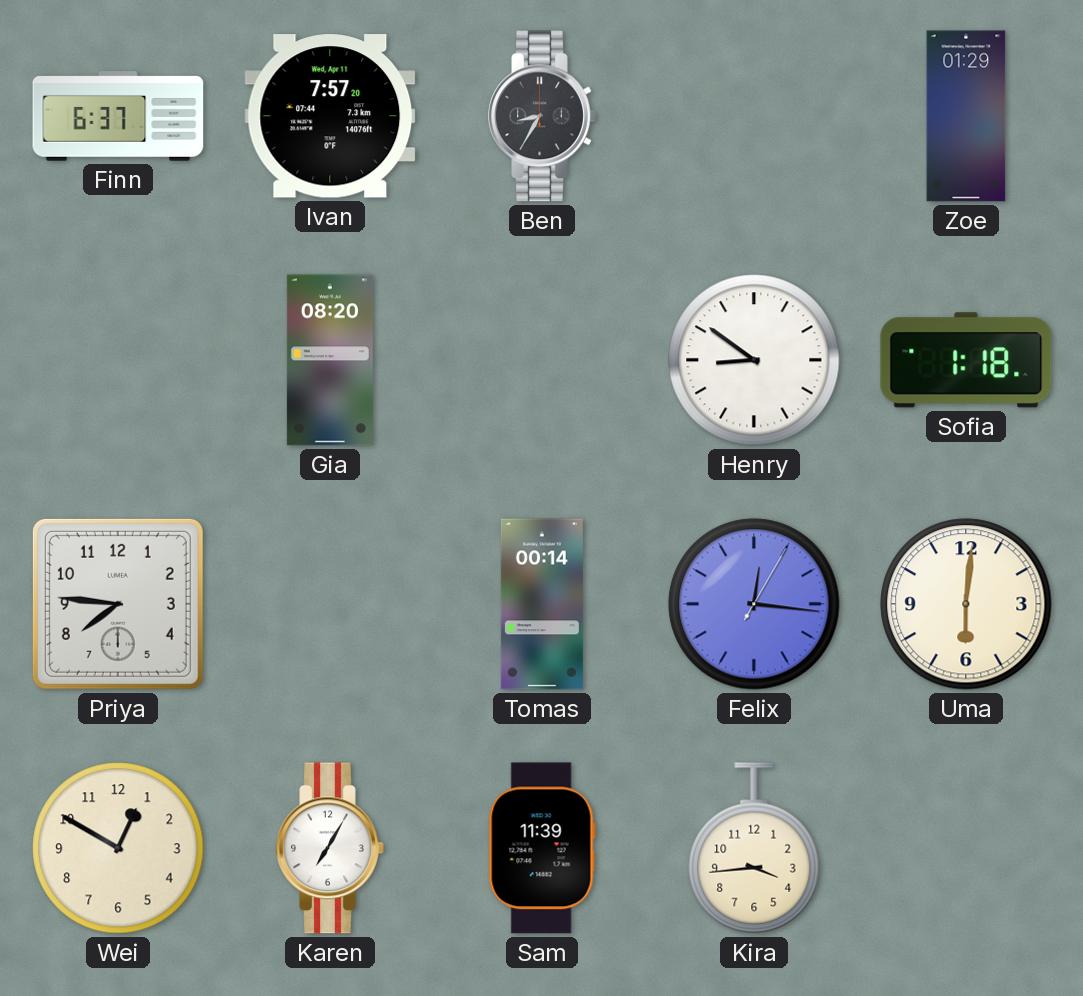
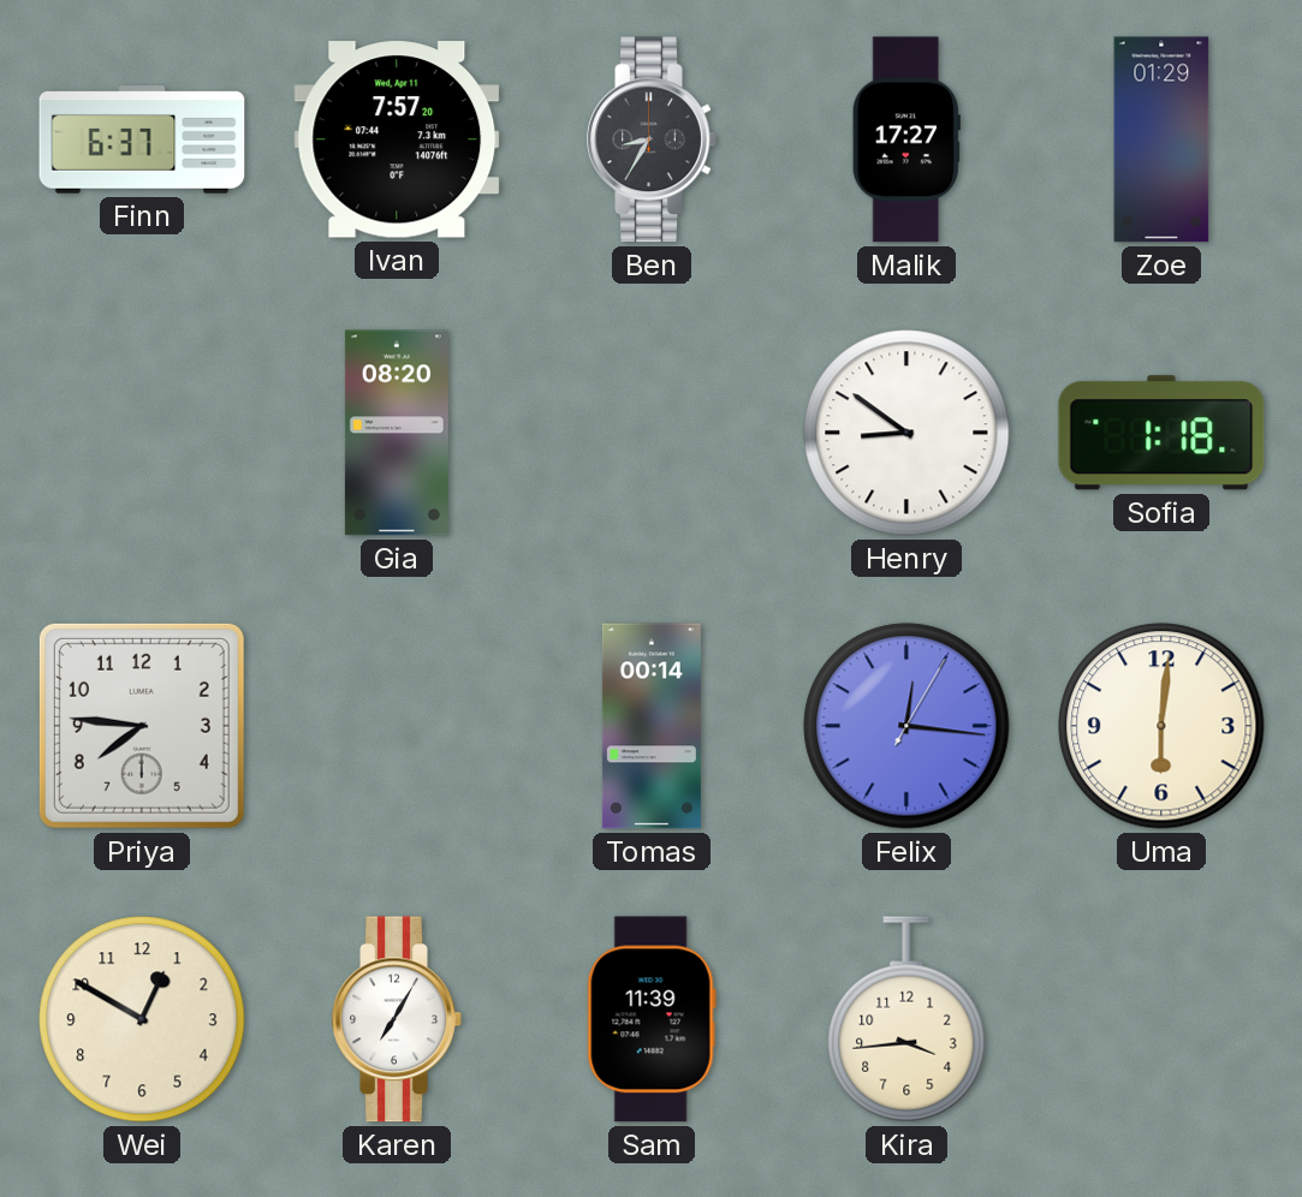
Malik: none -> 17:27 (906, 139)
